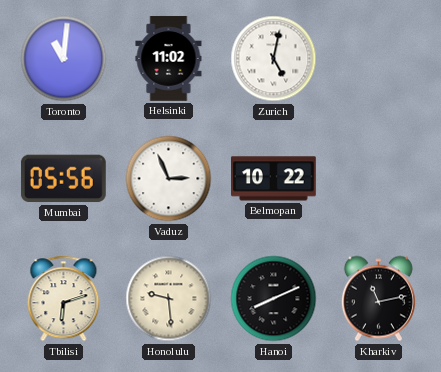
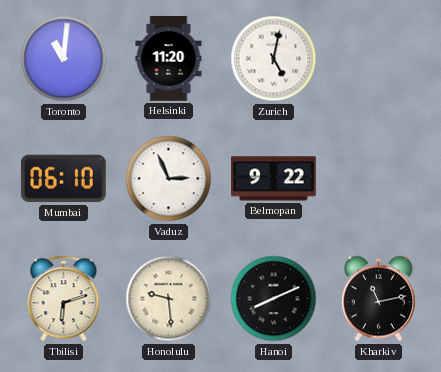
Helsinki: 11:02 -> 11:20 (169, 59)
Mumbai: 05:56 -> 06:10 (63, 179)
Belmopan: 10:22 -> 9:22 (274, 179)
